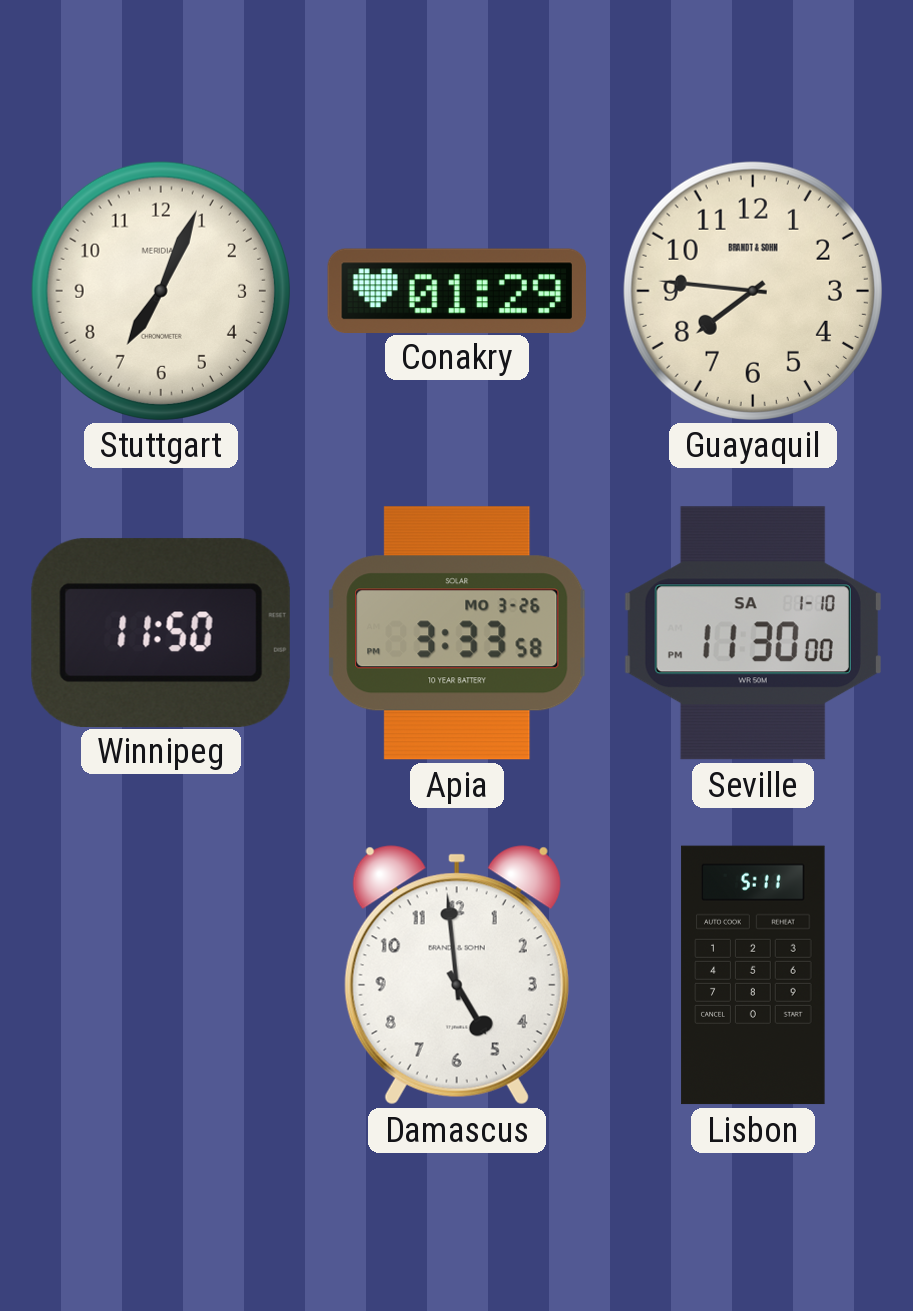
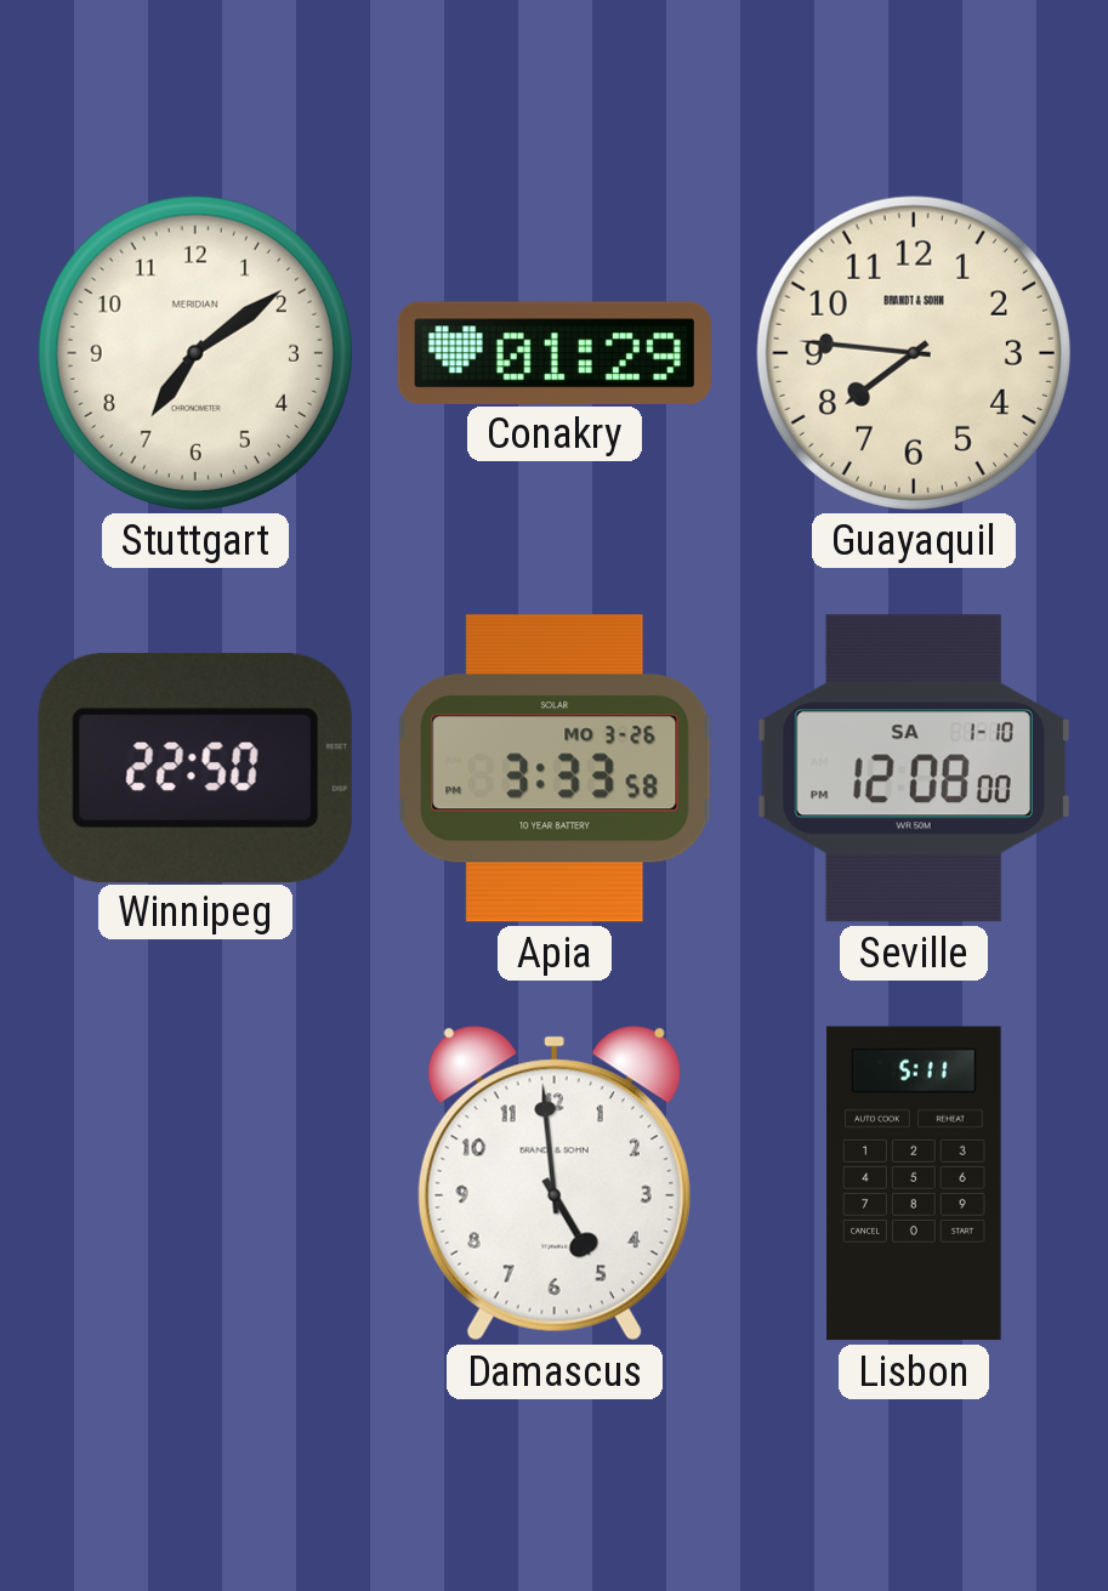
Stuttgart: 7:04 -> 7:09 (195, 353)
Winnipeg: 11:50 -> 22:50 (195, 767)
Seville: 11:30 -> 12:08 (914, 768)
